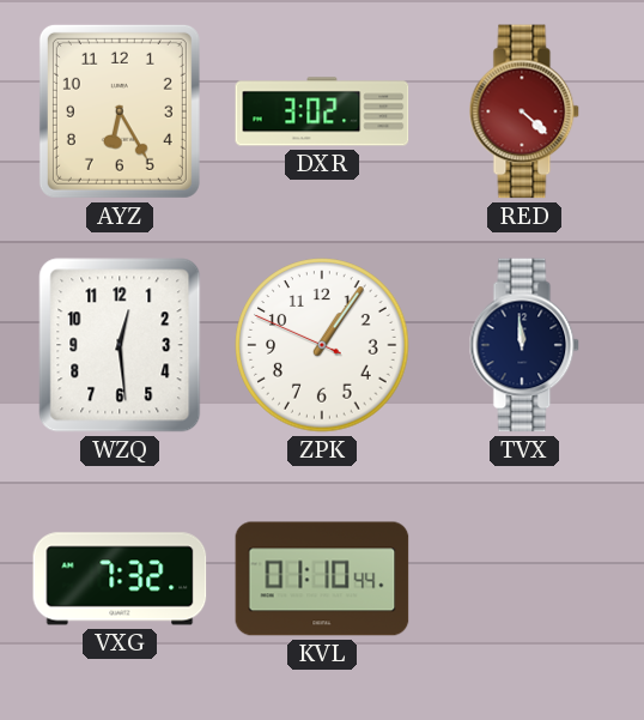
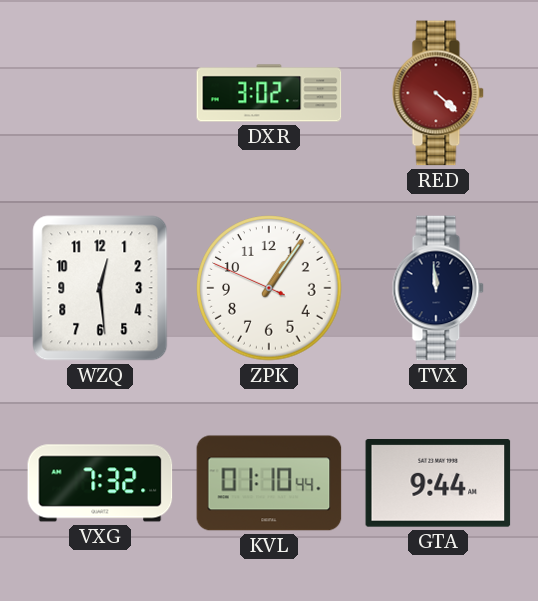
AYZ: 6:25 -> none (120, 111)
GTA: none -> 9:44 (438, 484)
